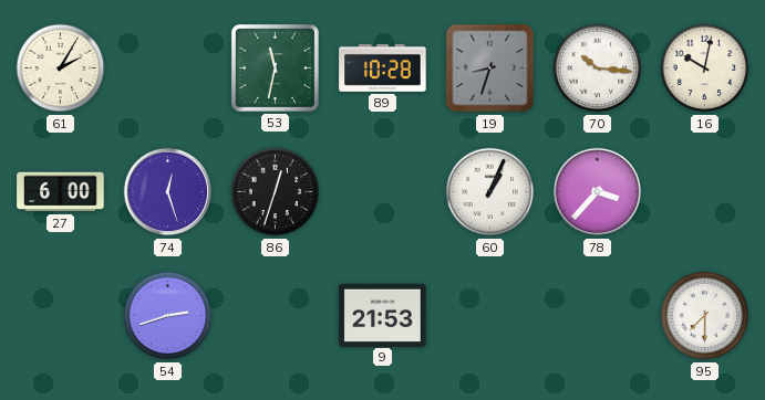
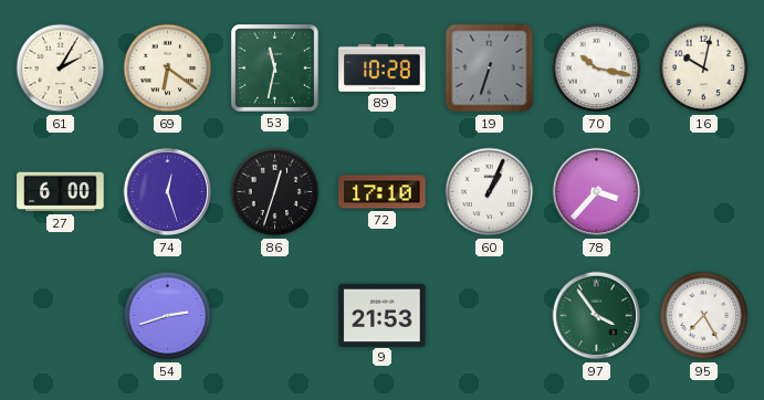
69: none -> 6:21 (168, 69)
19: 8:33 -> 6:33 (490, 69)
70: 10:16 -> 10:17 (597, 69)
72: none -> 17:10 (383, 192)
97: none -> 3:54 (597, 316)
95: 7:30 -> 7:25 (704, 316)
